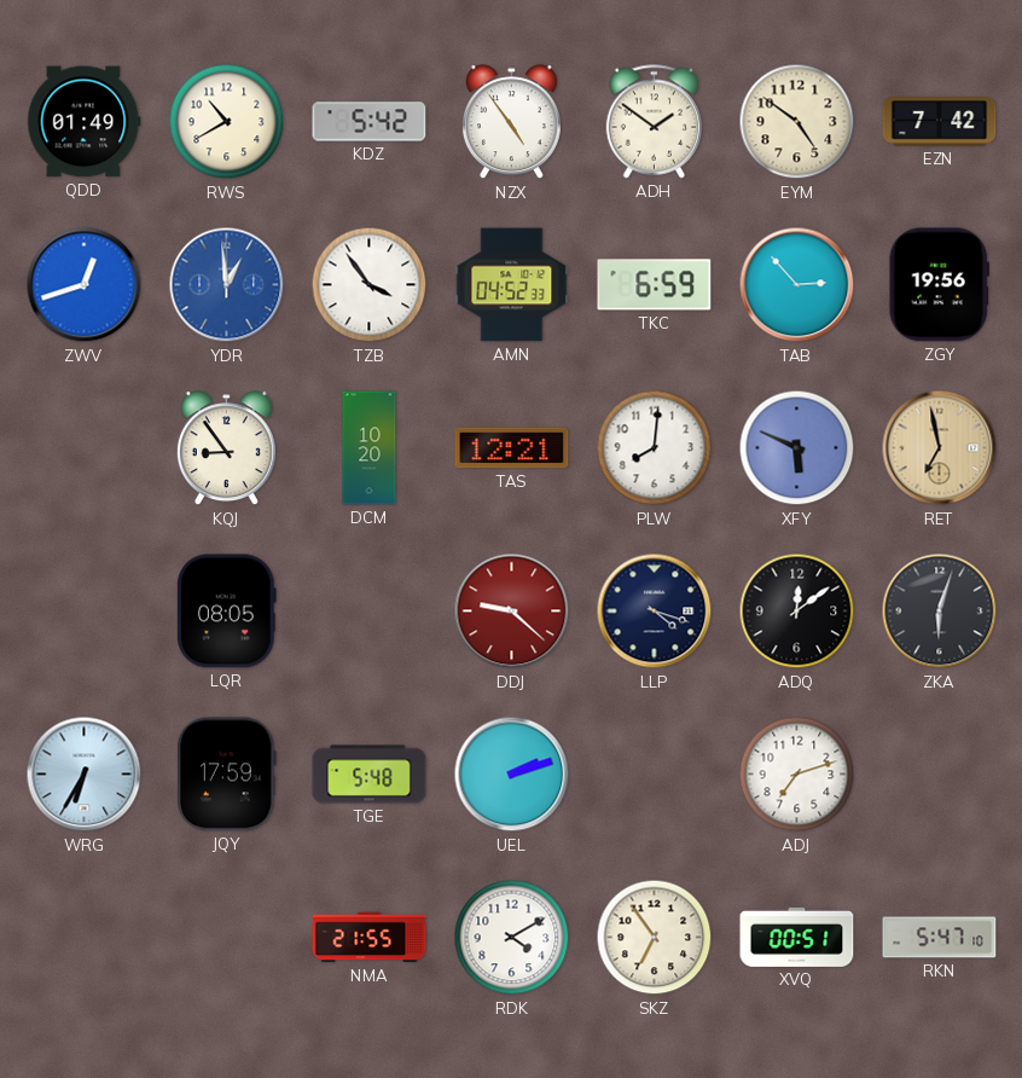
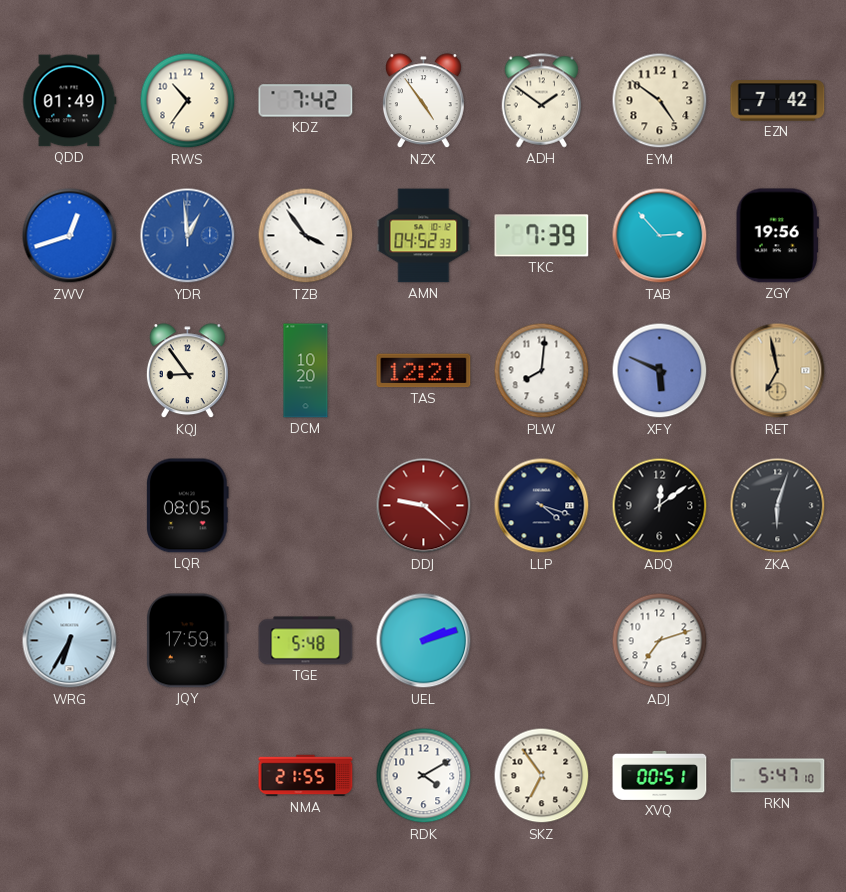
RWS: 10:40 -> 10:36 (188, 101)
KDZ: 5:42 -> 7:42 (306, 101)
TKC: 6:59 -> 7:39 (542, 236)
